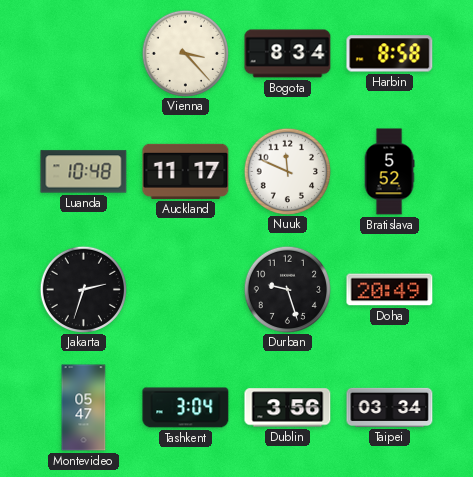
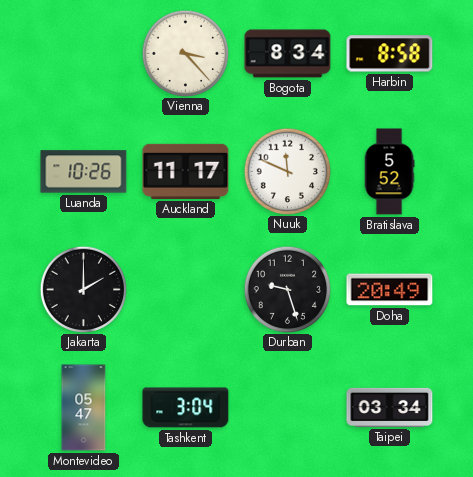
Luanda: 10:48 -> 10:26 (84, 172)
Jakarta: 2:33 -> 2:00 (83, 289)
Dublin: 3:56 -> none (288, 408)
